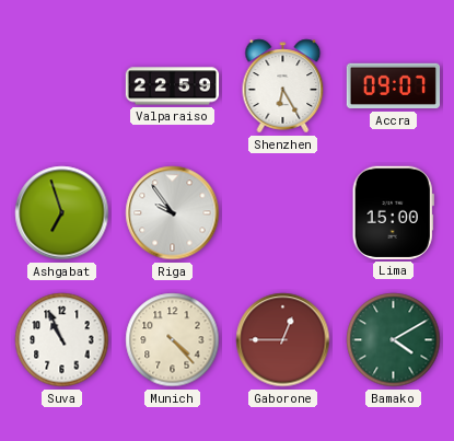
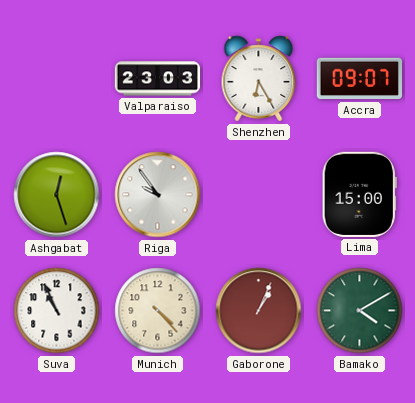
Valparaiso: 22:59 -> 23:03 (158, 79)
Ashgabat: 6:57 -> 12:27 (57, 195)
Gaborone: 12:45 -> 1:04 (259, 311)
